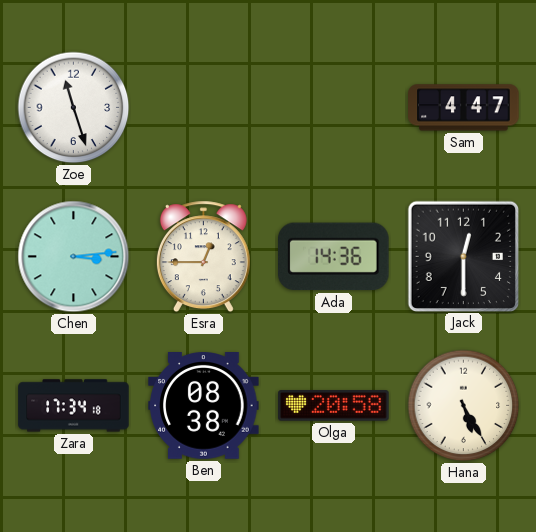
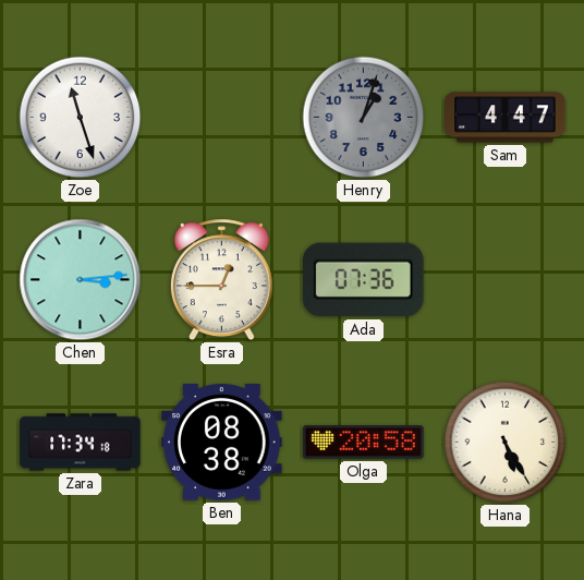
Henry: none -> 1:03 (364, 118)
Ada: 14:36 -> 07:36 (364, 280)
Jack: 12:30 -> none (463, 256)
